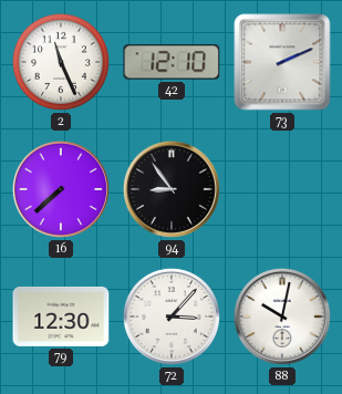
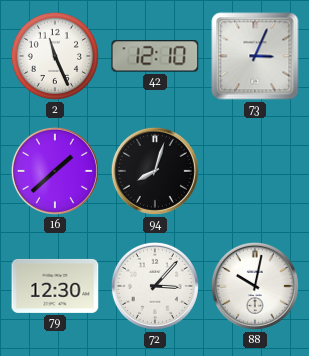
73: 2:11 -> 3:04 (255, 56)
16: 7:38 -> 1:38 (55, 171)
94: 8:54 -> 8:03 (155, 171)
